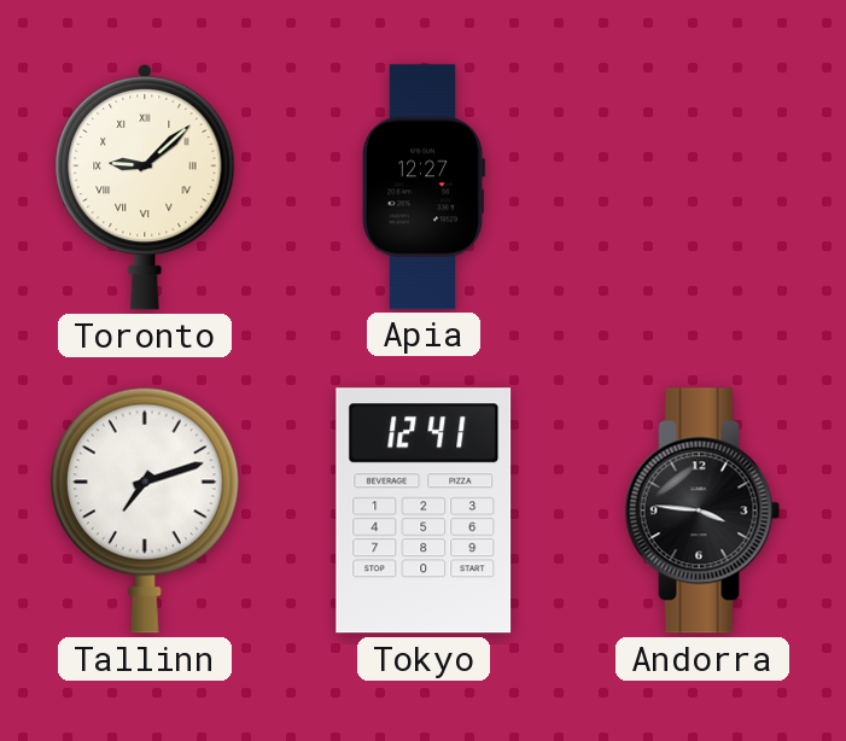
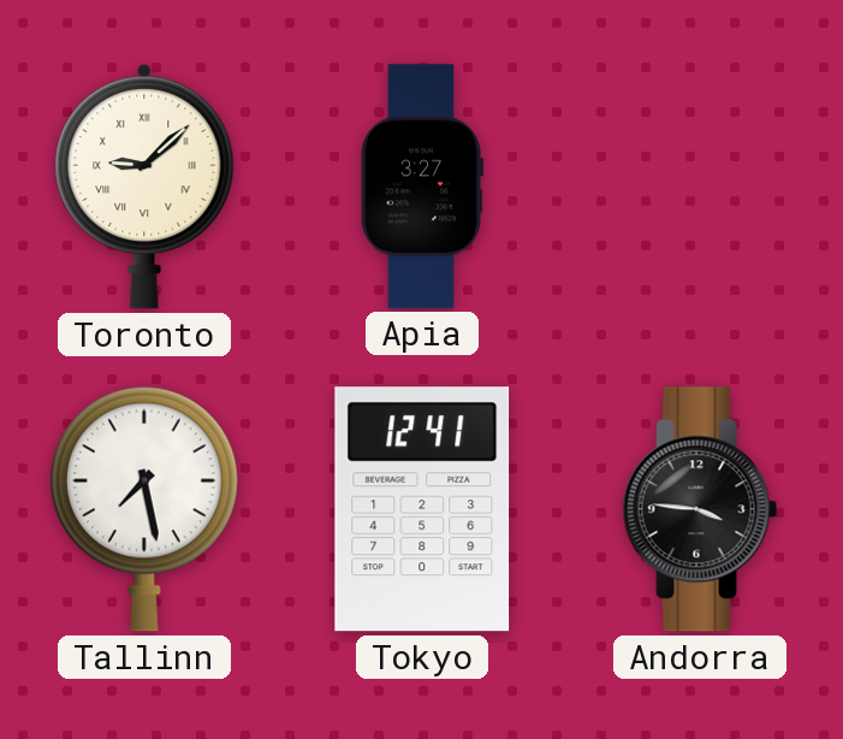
Apia: 12:27 -> 3:27 (421, 187)
Tallinn: 7:12 -> 7:28 (144, 509)
